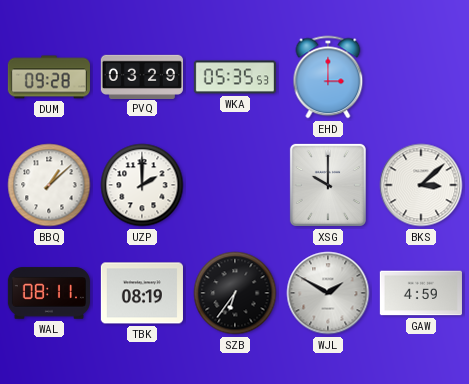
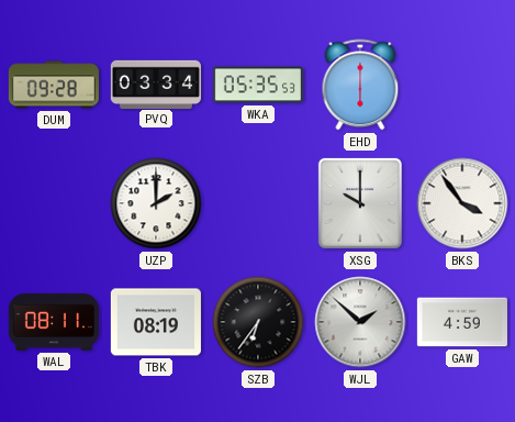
PVQ: 03:29 -> 03:34 (156, 84)
EHD: 3:00 -> 6:00 (360, 85)
BBQ: 1:08 -> none (49, 185)
BKS: 3:08 -> 3:54 (462, 203)
WJL: 1:50 -> 1:52 (360, 322)
